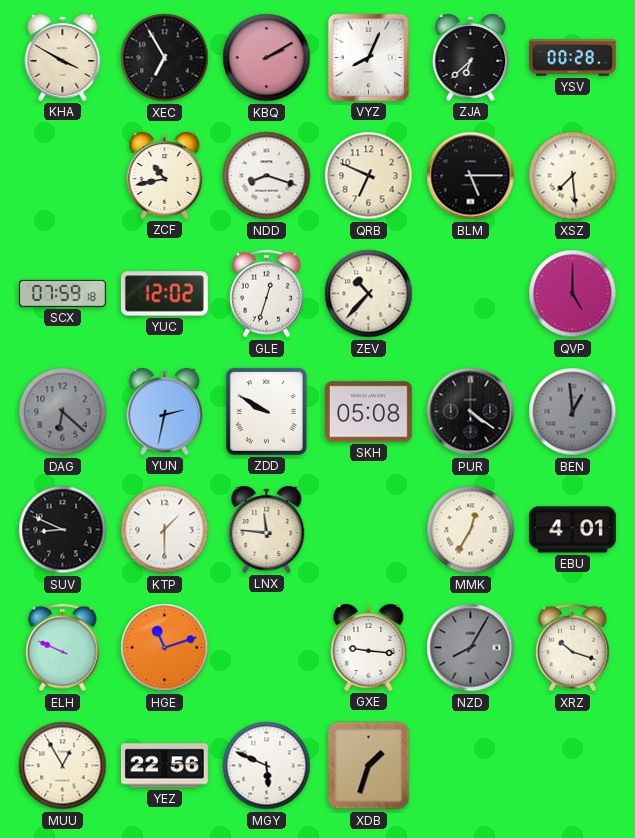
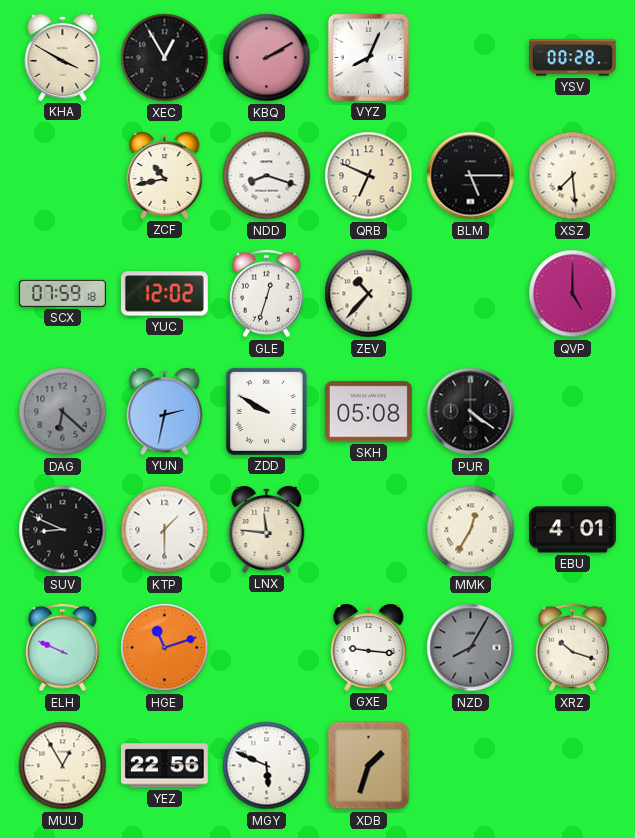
XEC: 6:55 -> 12:55 (165, 58)
ZJA: 6:38 -> none (471, 57)
BEN: 12:59 -> none (573, 412)
